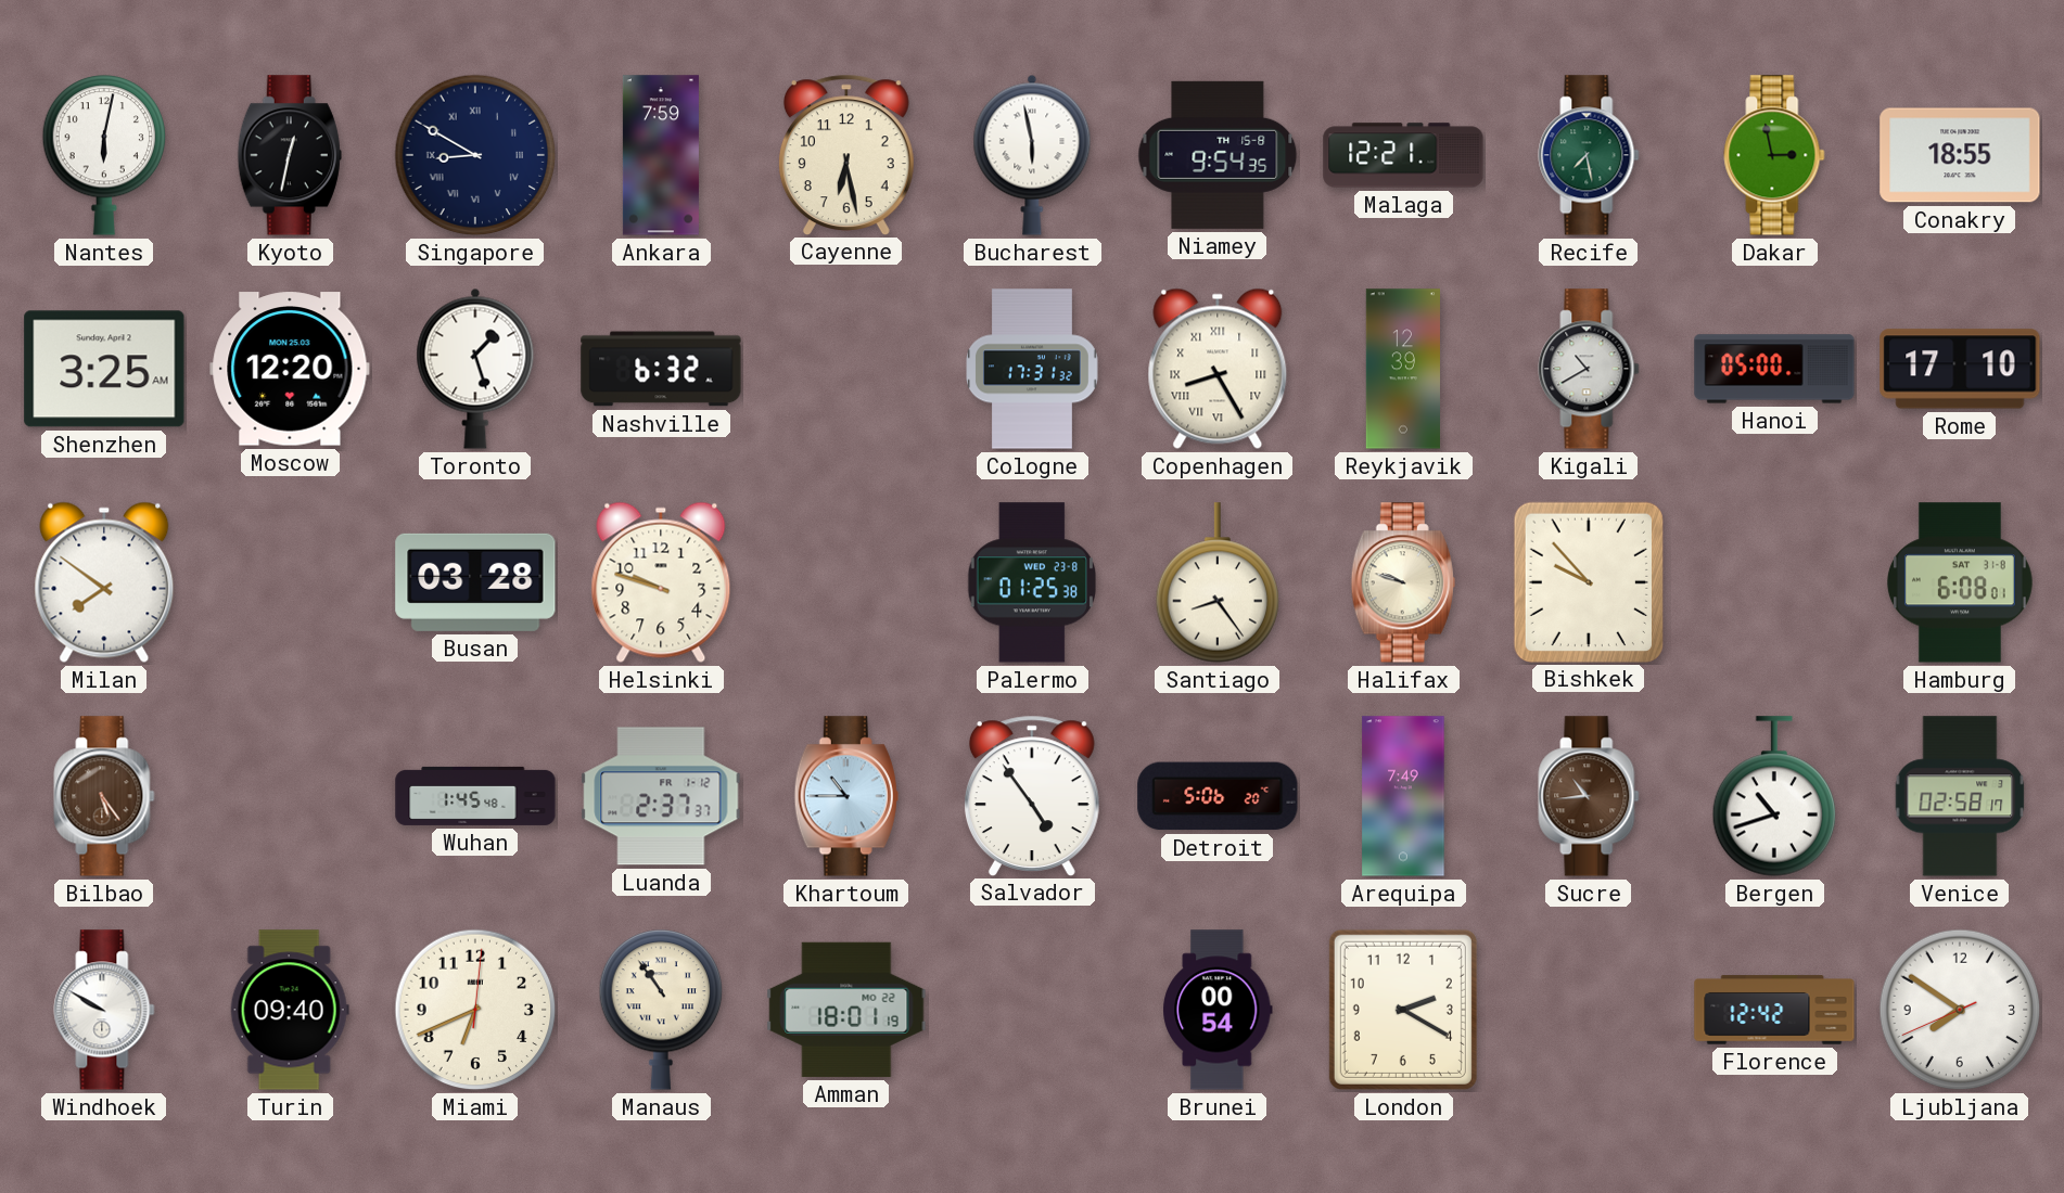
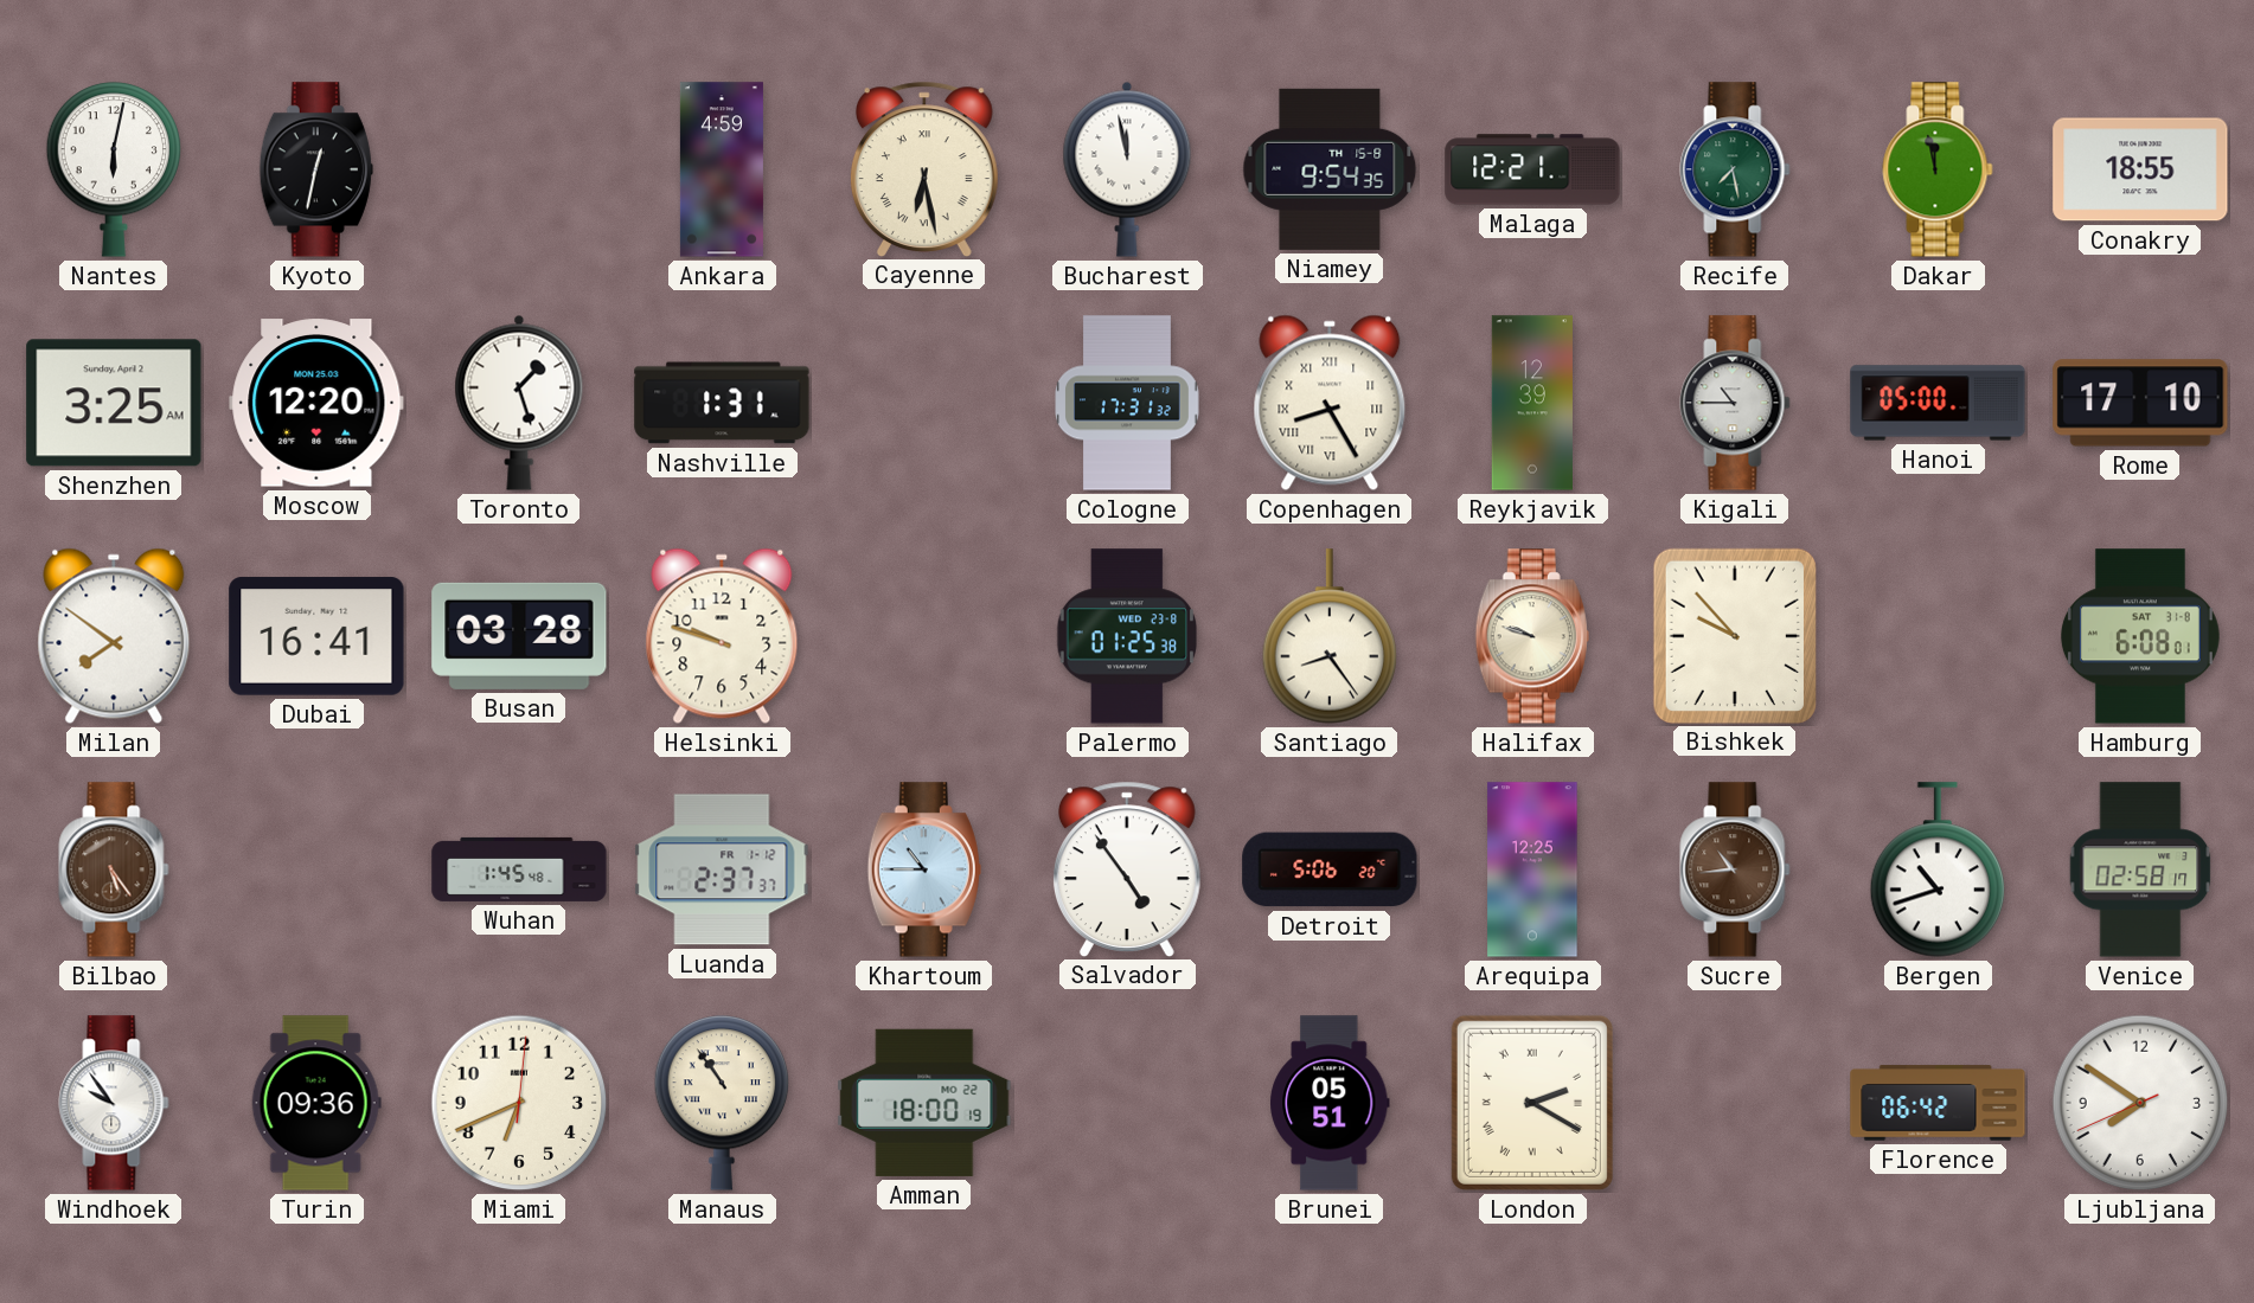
Singapore: 8:50 -> none (475, 155)
Ankara: 7:59 -> 4:59 (722, 169)
Cayenne numerals: Arabic -> Roman (924, 168)
Bucharest: 5:58 -> 11:58 (1127, 169)
Dakar: 2:58 -> 11:58 (1938, 169)
Nashville: 6:32 -> 1:31 (722, 403)
Kigali: 10:40 -> 10:45 (1735, 403)
Dubai: none -> 16:41 (316, 636)
Arequipa: 7:49 -> 12:25 (1532, 869)
Windhoek: 9:50 -> 9:54 (114, 1103)
Turin: 09:40 -> 09:36 (316, 1103)
Amman: 18:01 -> 18:00 (924, 1103)
Brunei: 00:54 -> 05:51 (1331, 1103)
London numerals: Arabic -> Roman (1532, 1103)
Florence: 12:42 -> 06:42 (1938, 1103)
